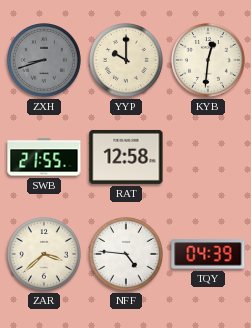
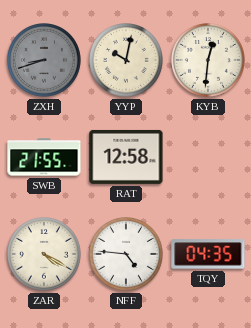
YYP: 10:00 -> 10:02 (127, 61)
ZAR: 3:38 -> 4:20 (45, 255)
TQY: 04:39 -> 04:35 (208, 254)
